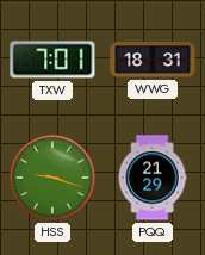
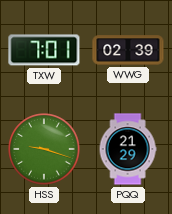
WWG: 18:31 -> 02:39 (128, 50)
